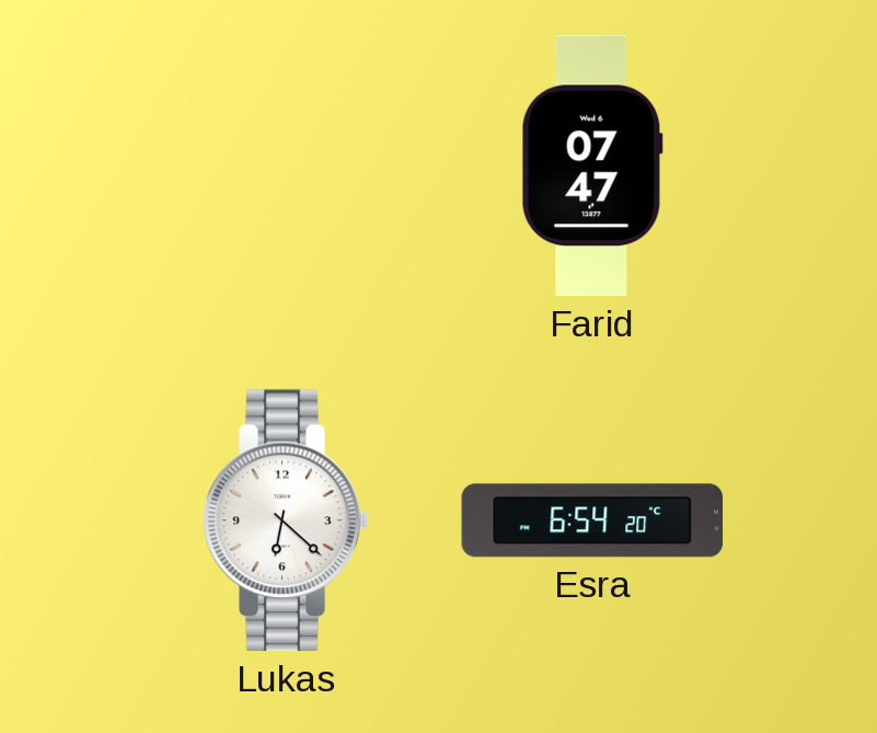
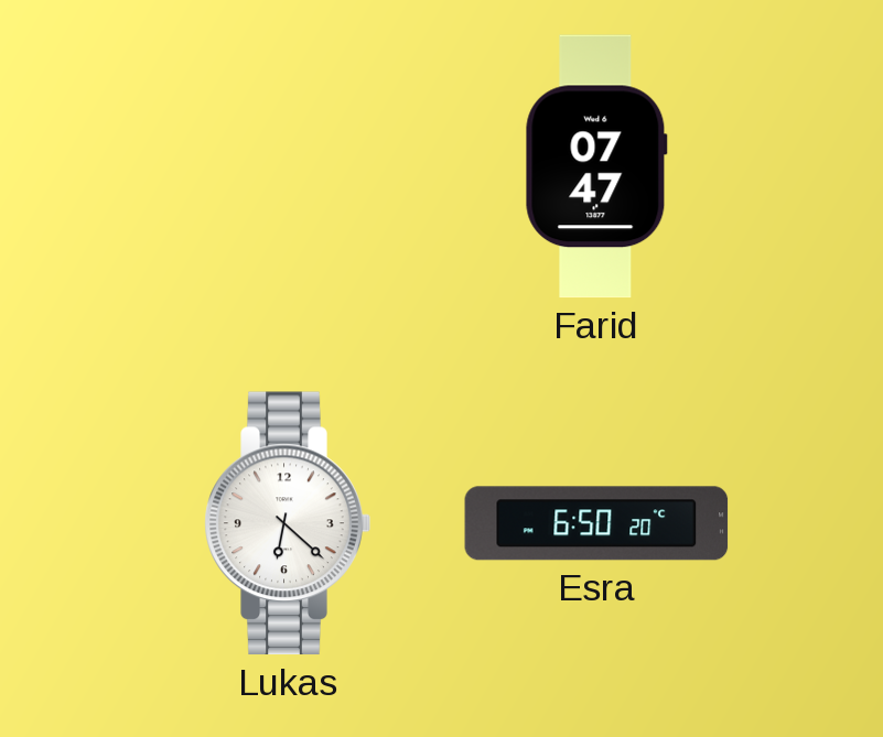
Esra: 6:54 -> 6:50 (596, 523)
